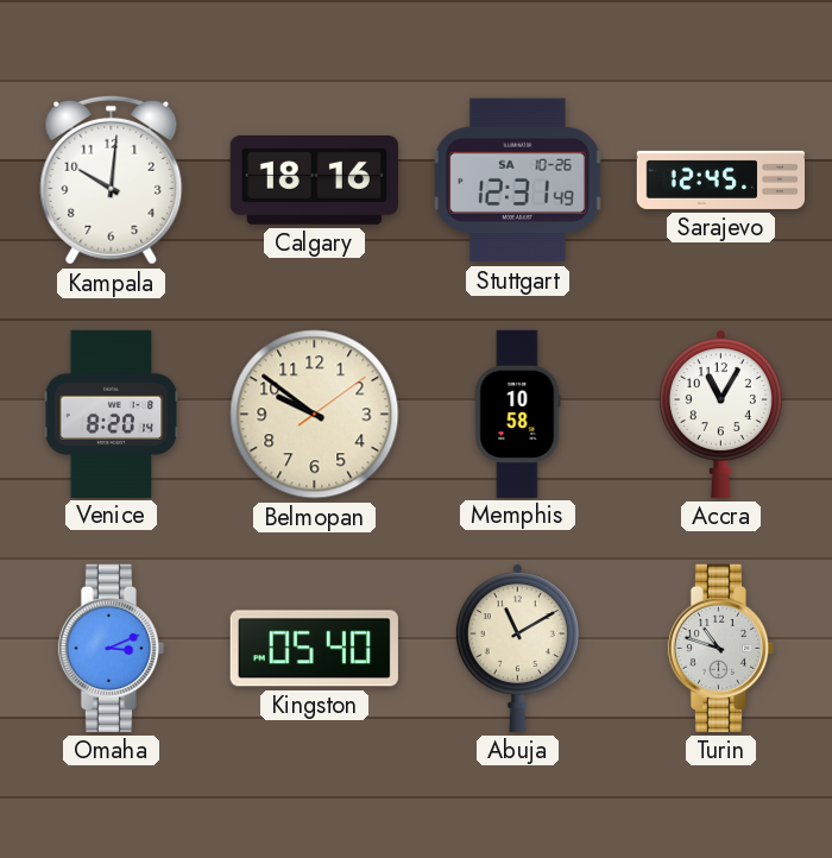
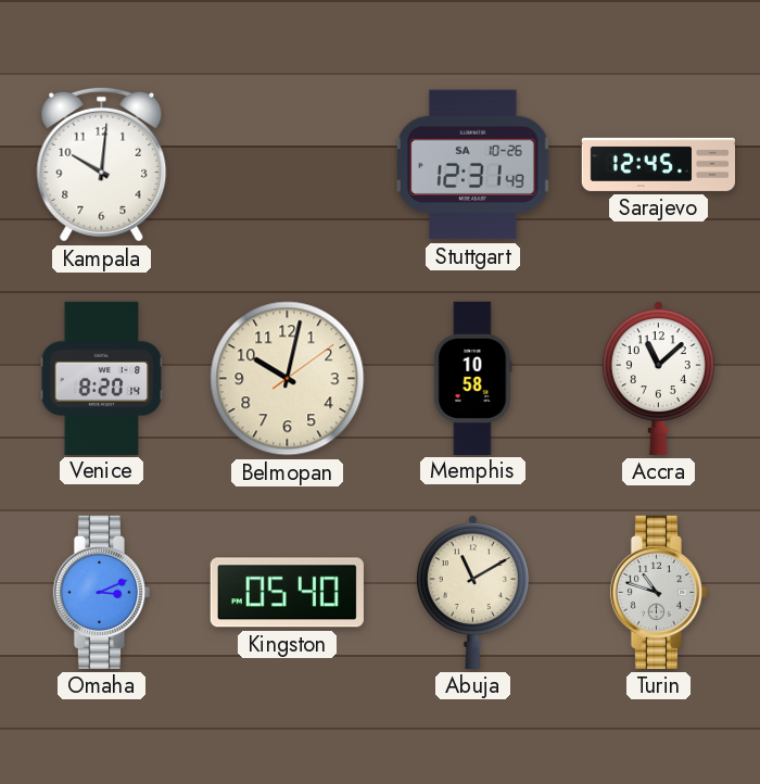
Calgary: 18:16 -> none (314, 179)
Belmopan: 9:51 -> 10:02 (288, 379)
Accra: 11:05 -> 11:08 (658, 378)
